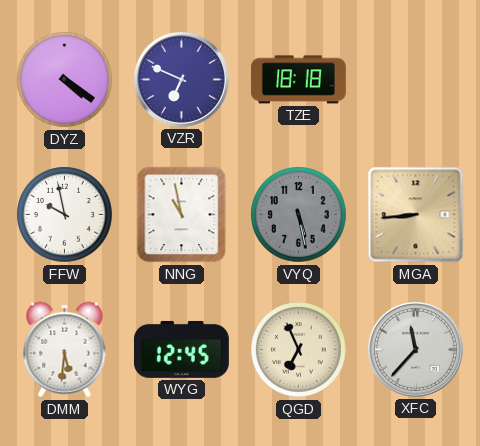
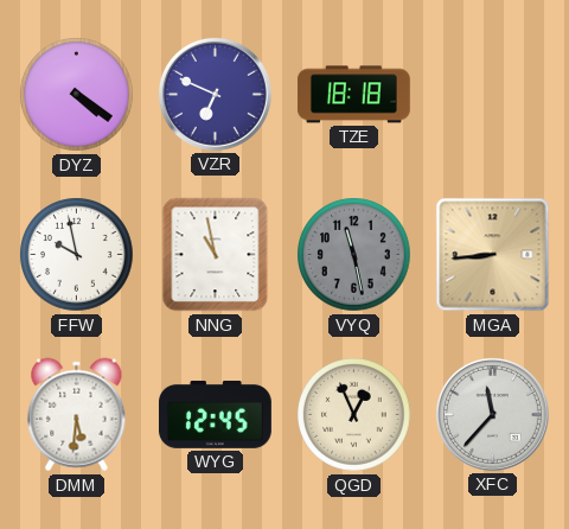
VYQ: 5:28 -> 11:28 (354, 255)
QGD: 6:56 -> 12:56 (354, 415)
